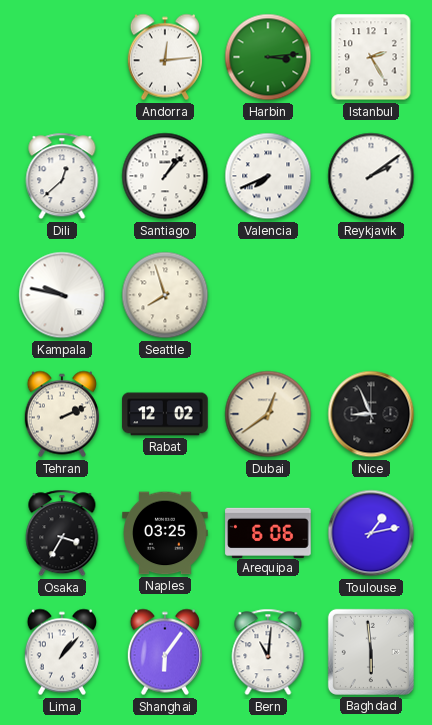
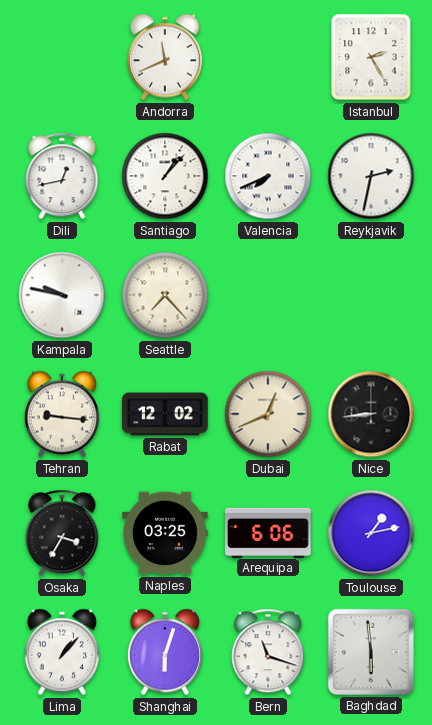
Andorra: 12:14 -> 11:41 (165, 57)
Harbin: 3:14 -> none (268, 57)
Dili: 12:38 -> 12:43 (62, 176)
Reykjavik: 2:09 -> 2:32 (371, 176)
Seattle: 7:57 -> 7:23 (165, 295)
Tehran: 2:11 -> 9:16 (62, 414)
Dubai: 12:39 -> 12:41 (268, 414)
Nice: 8:56 -> 8:44 (371, 414)
Shanghai: 6:06 -> 6:03 (165, 652)
Bern: 11:01 -> 11:18 (268, 652)
